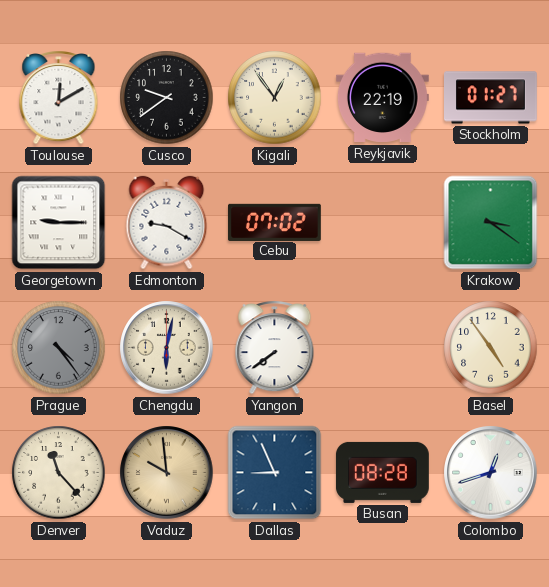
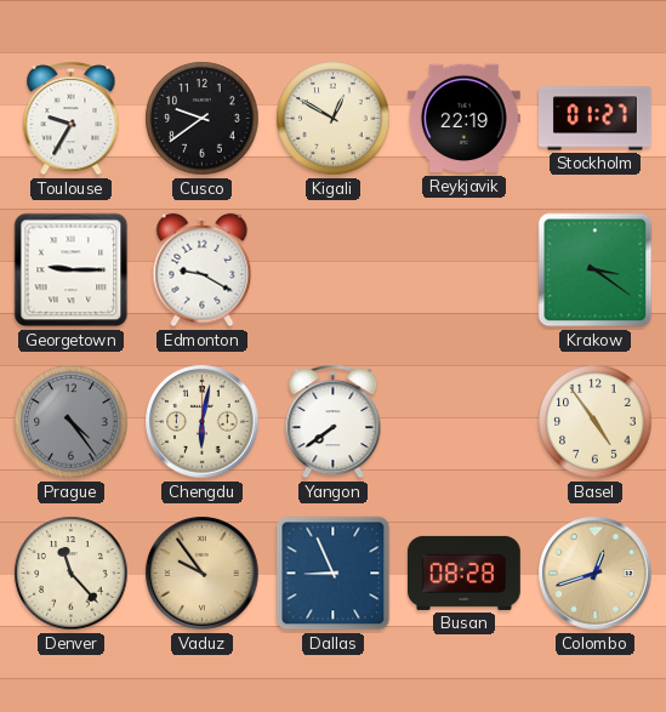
Toulouse: 12:10 -> 9:35 (72, 118)
Kigali: 12:54 -> 12:50 (334, 119)
Cebu: 07:02 -> none (275, 222)
Vaduz: 9:59 -> 9:54 (203, 574)
Colombo dial: white -> champagne (596, 574)
